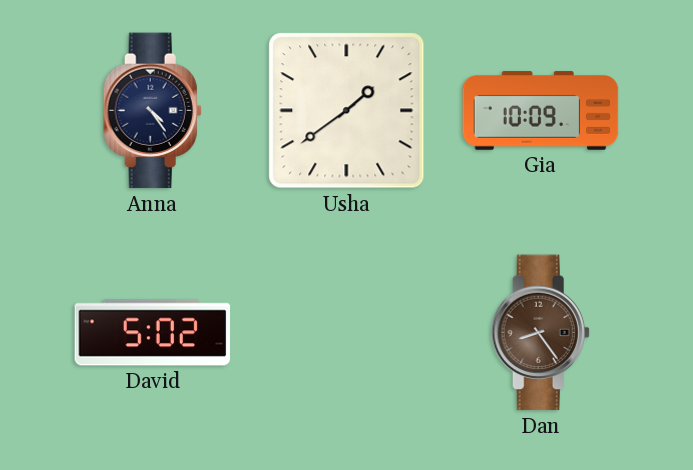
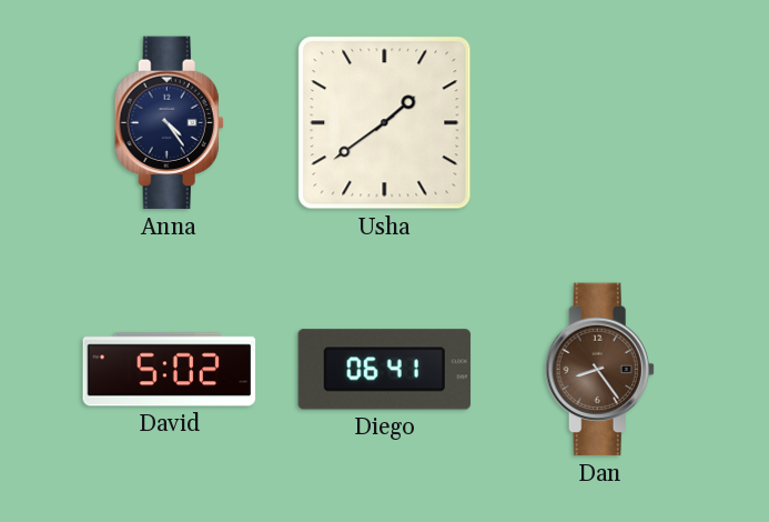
Gia: 10:09 -> none (541, 111)
Diego: none -> 06:41 (385, 370)
